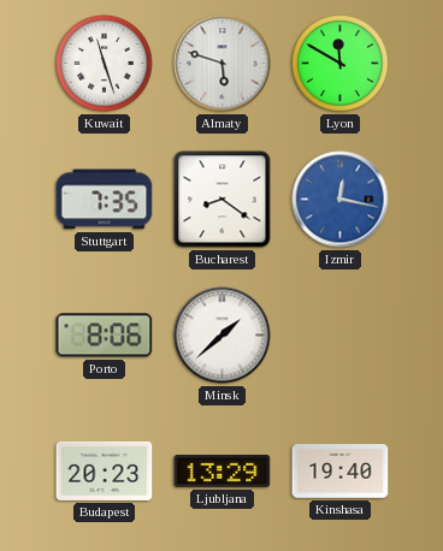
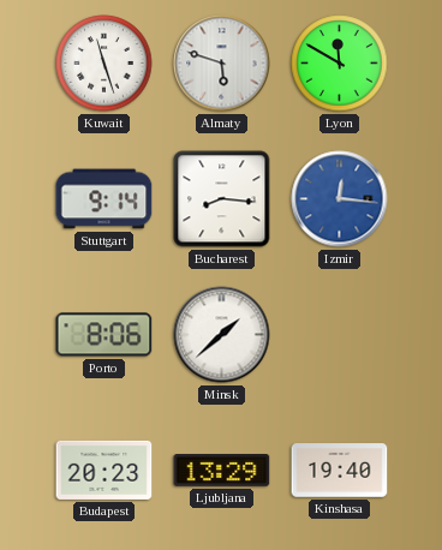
Stuttgart: 7:35 -> 9:14 (104, 199)
Bucharest: 8:21 -> 8:16 (222, 199)
Izmir: 12:17 -> 12:16 (340, 199)
